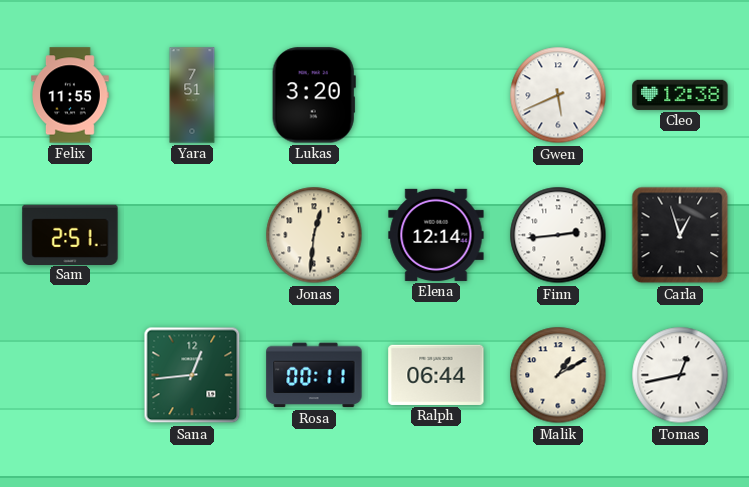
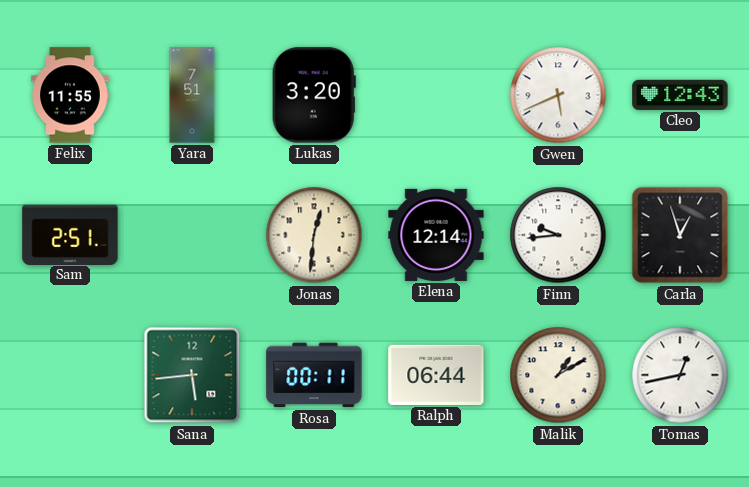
Cleo: 12:38 -> 12:43 (680, 95)
Finn: 2:44 -> 9:44 (558, 235)
Sana: 12:44 -> 5:44 (192, 375)
